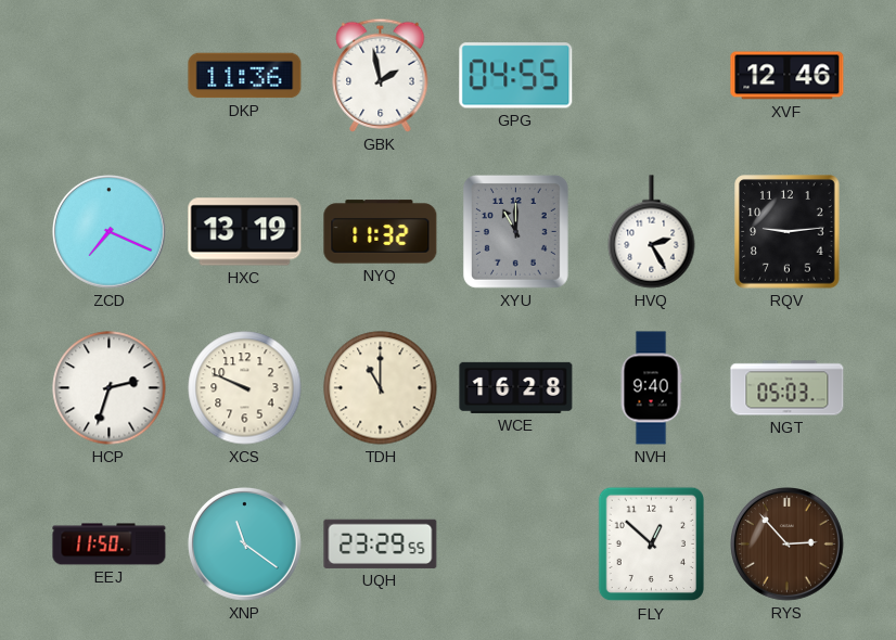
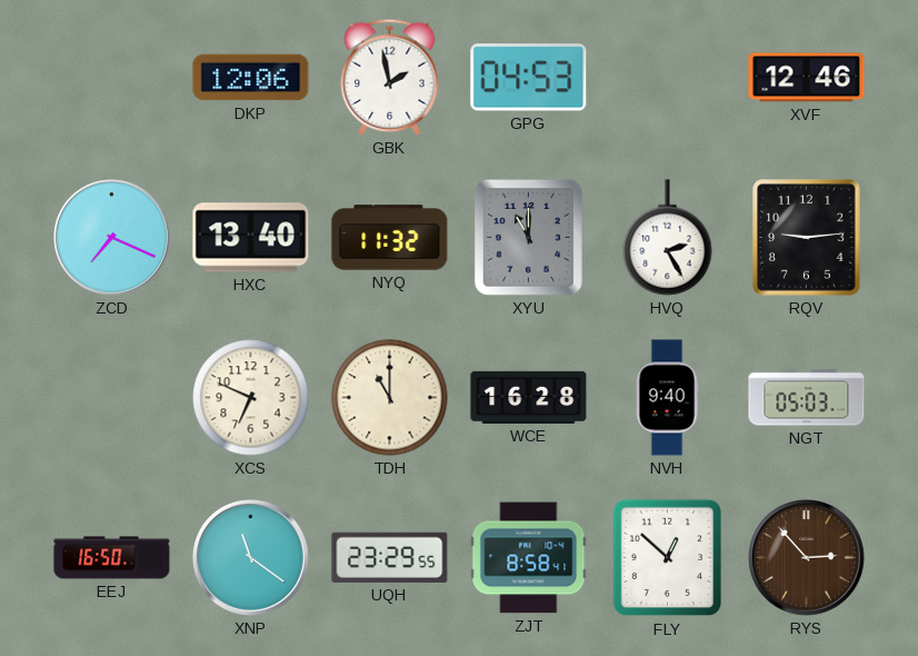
DKP: 11:36 -> 12:06 (251, 78)
GPG: 04:55 -> 04:53 (529, 78)
HXC: 13:19 -> 13:40 (251, 238)
HCP: 2:33 -> none (110, 388)
XCS: 9:49 -> 6:49 (251, 398)
EEJ: 11:50 -> 16:50 (112, 558)
ZJT: none -> 8:58 (529, 558)
